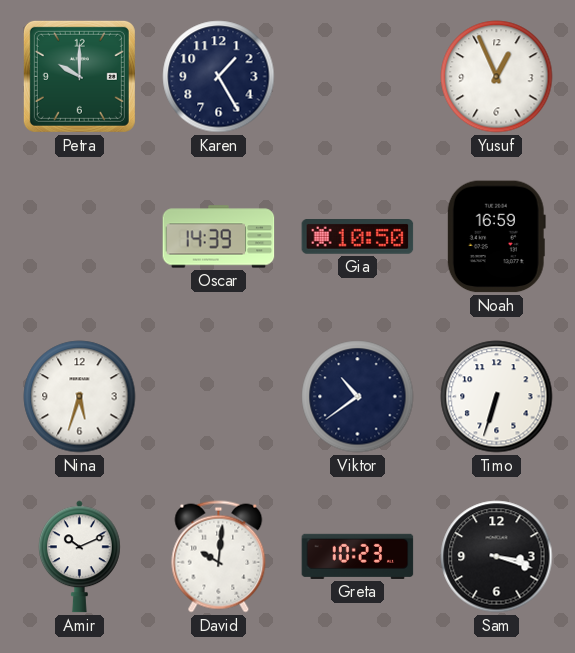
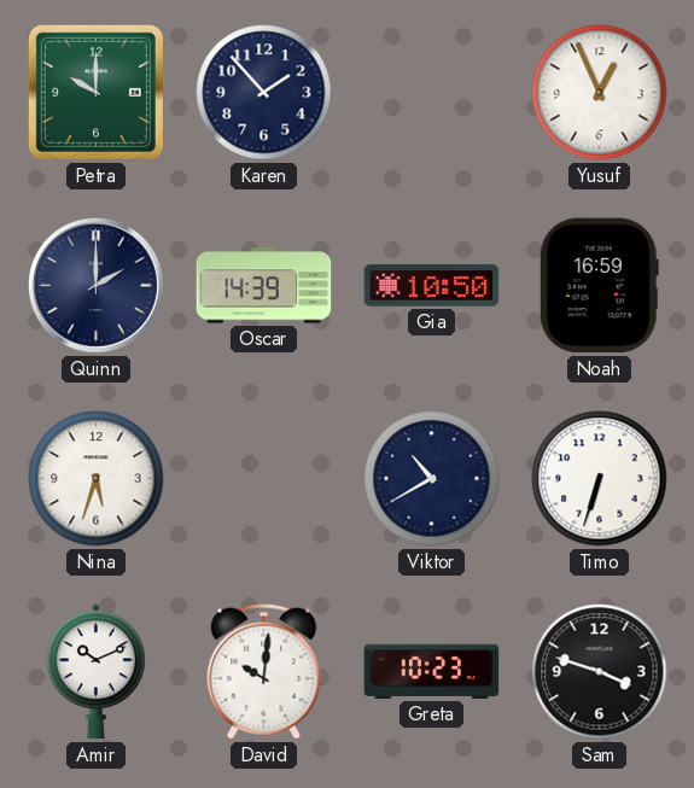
Karen: 1:25 -> 1:53 (264, 93)
Quinn: none -> 2:00 (95, 285)
Viktor: 10:39 -> 10:40 (432, 479)
Sam: 3:18 -> 3:48 (600, 672)
